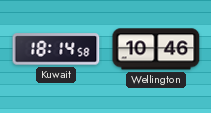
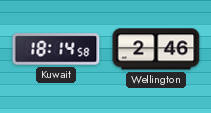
Wellington: 10:46 -> 2:46 (156, 49)
